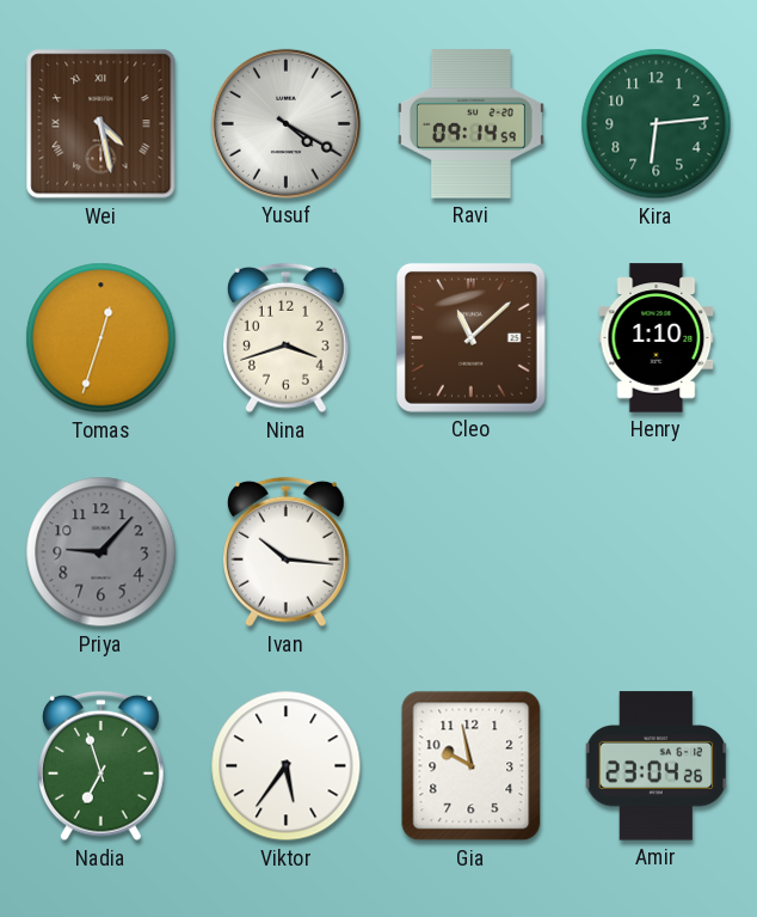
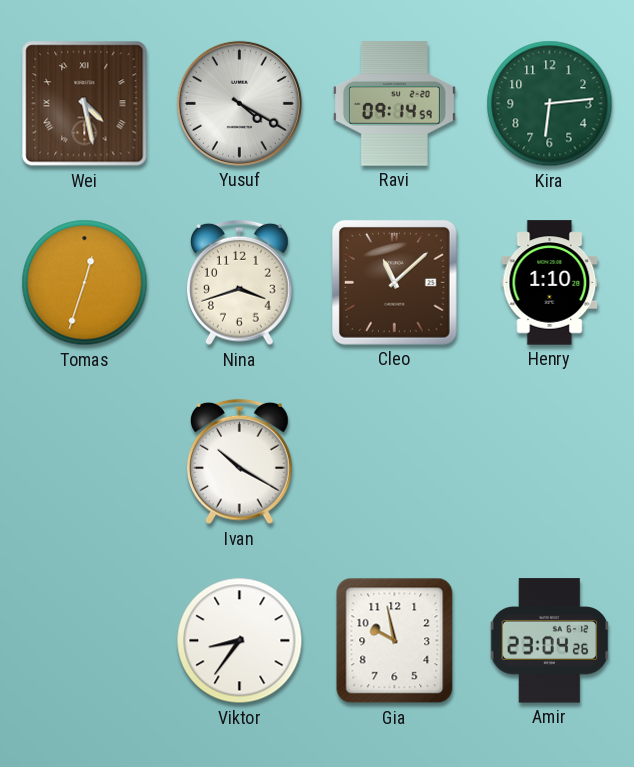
Priya: 9:07 -> none (101, 552)
Ivan: 10:16 -> 10:20 (240, 462)
Nadia: 6:57 -> none (101, 766)
Viktor: 5:36 -> 8:36 (240, 641)
